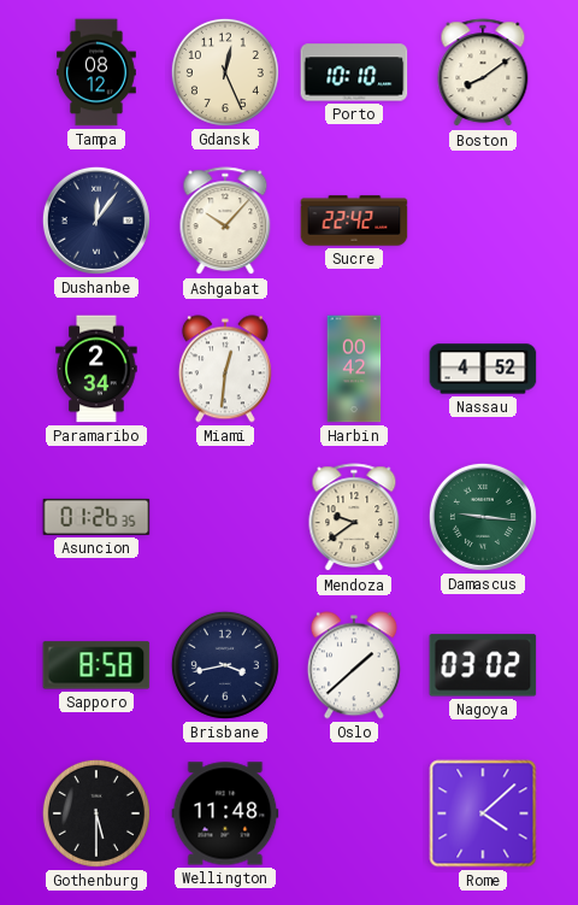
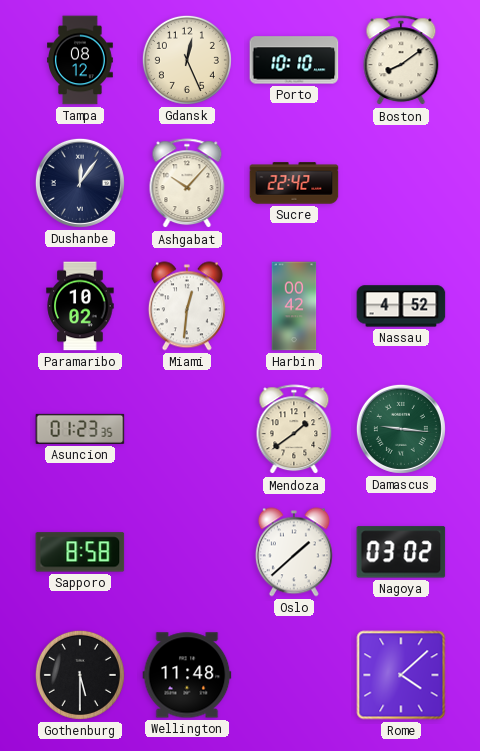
Paramaribo: 2:34 -> 10:02 (80, 306)
Asuncion: 01:26 -> 01:23 (80, 429)
Mendoza: 9:39 -> 1:39 (294, 430)
Brisbane: 3:43 -> none (225, 665)
